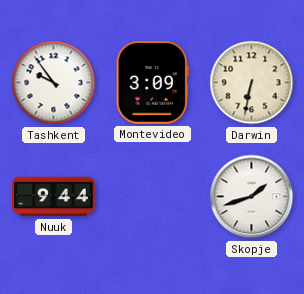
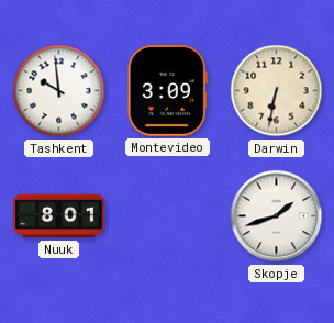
Tashkent: 9:54 -> 9:59 (59, 91)
Nuuk: 9:44 -> 8:01 (59, 216)
